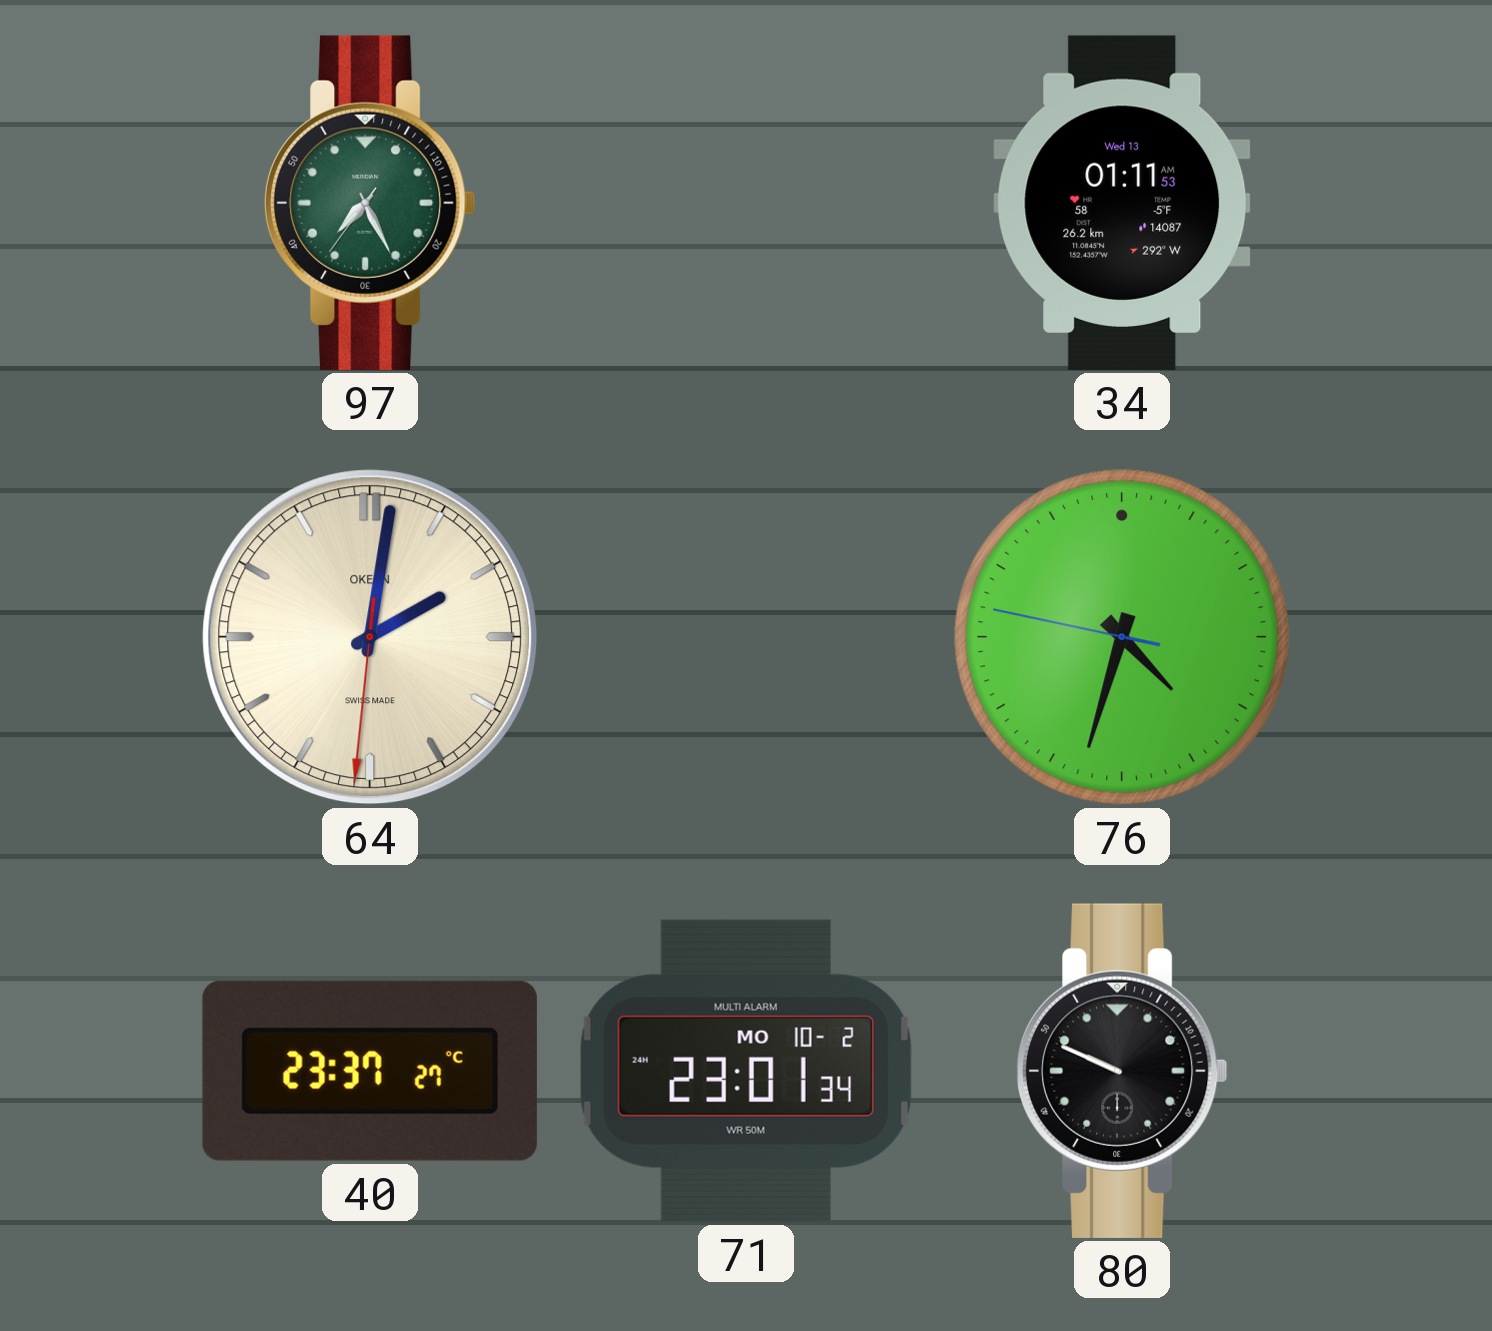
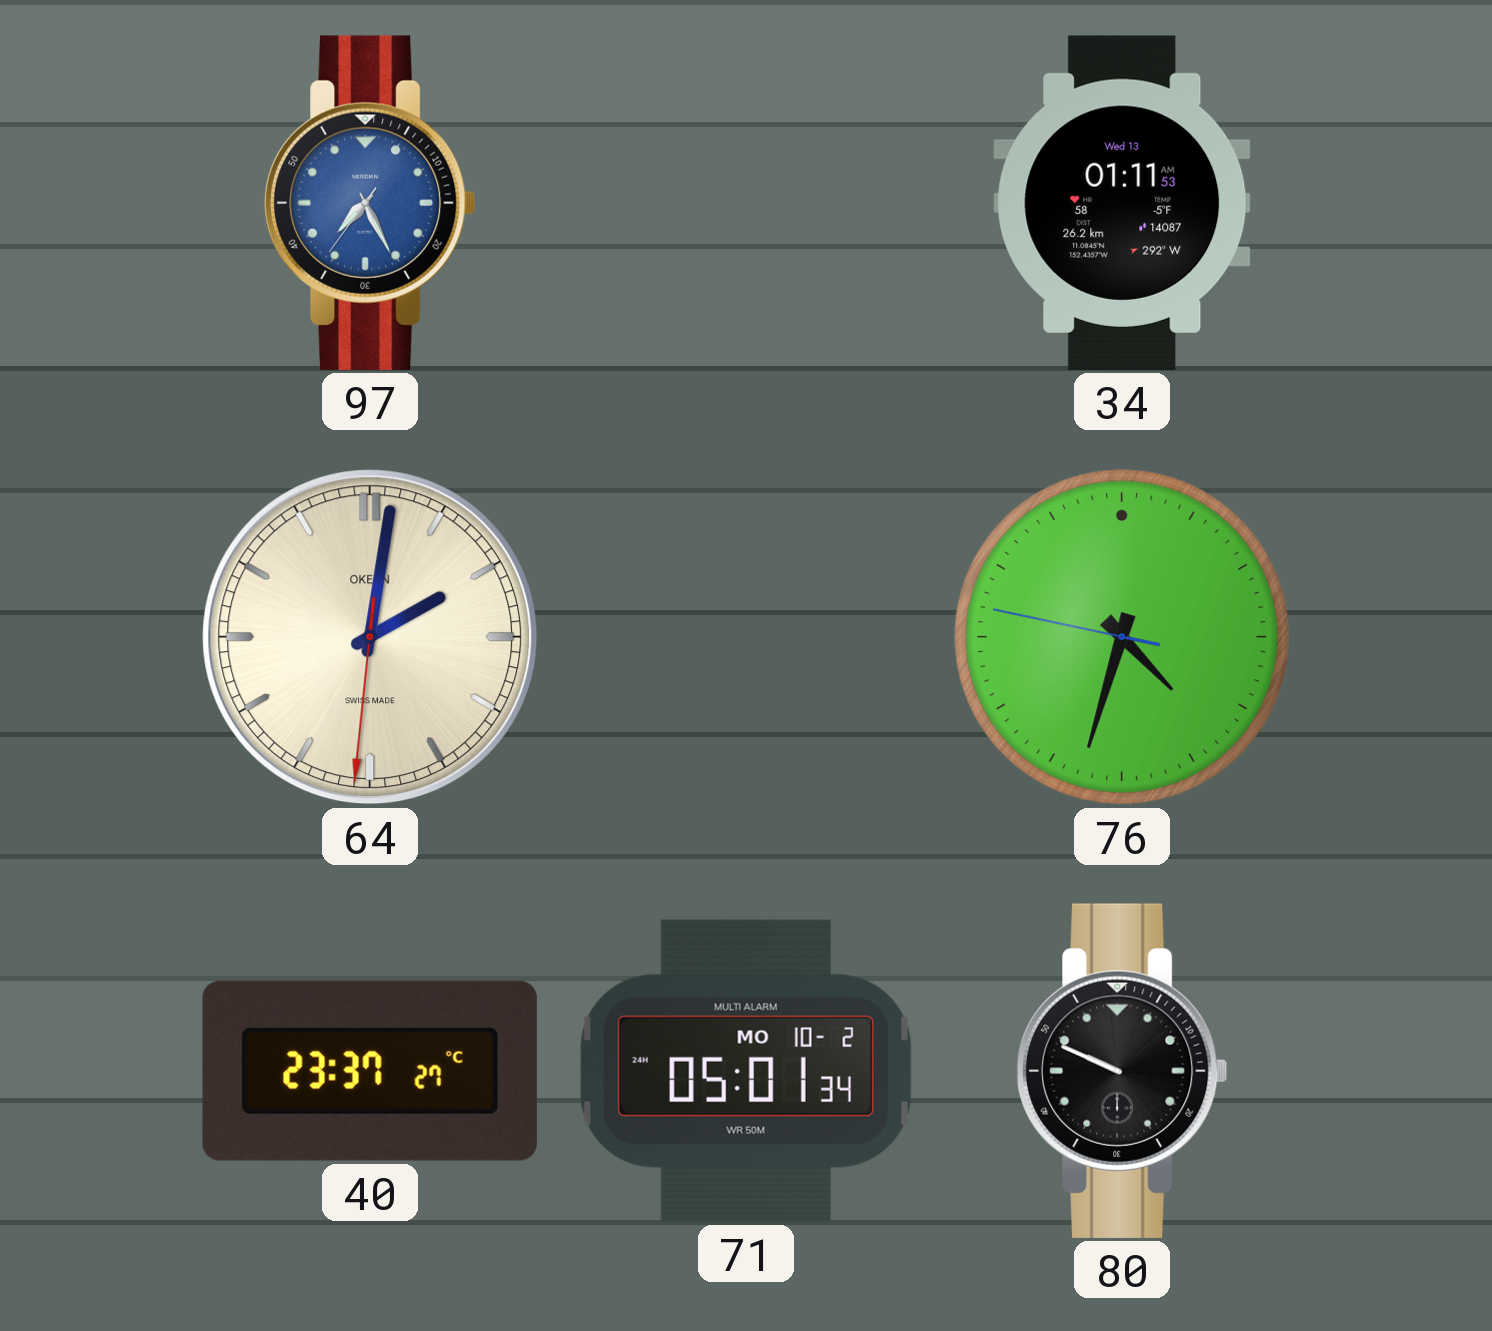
97 dial: green -> blue (370, 203)
71: 23:01 -> 05:01 (746, 1071)
